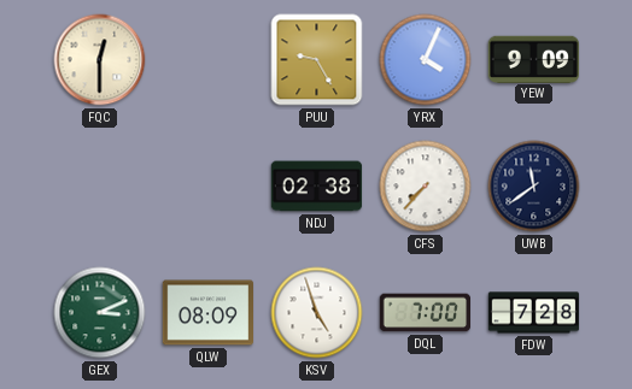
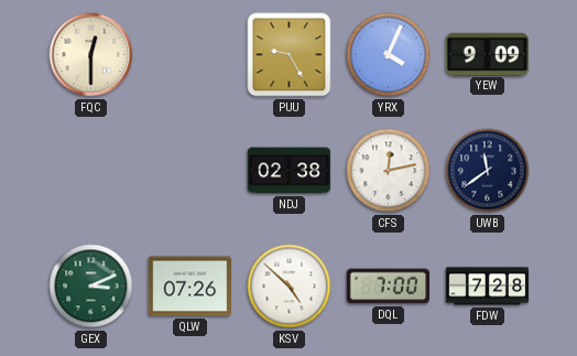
CFS: 7:37 -> 12:13 (389, 171)
QLW: 08:09 -> 07:26 (189, 287)
KSV: 4:57 -> 4:52 (290, 287)
